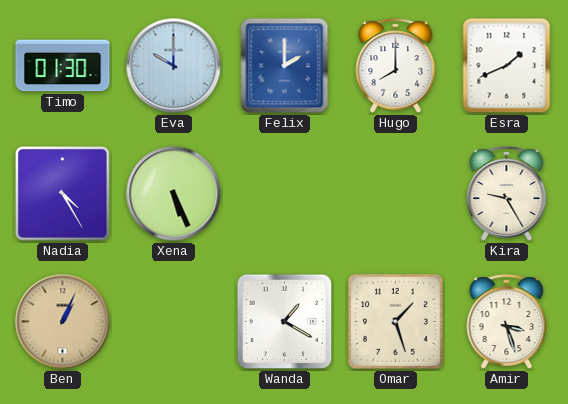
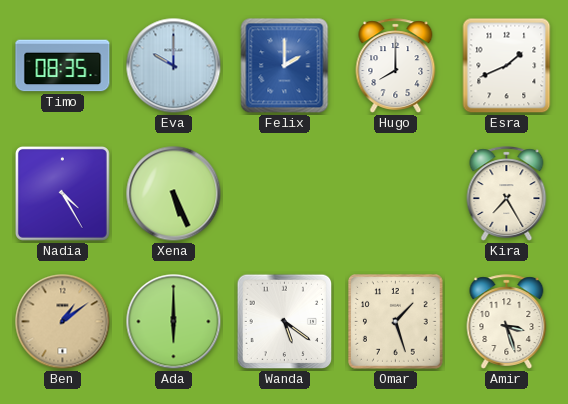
Timo: 01:30 -> 08:35 (63, 66)
Kira: 9:25 -> 7:25 (507, 194)
Ben: 1:04 -> 1:09 (63, 322)
Ada: none -> 6:00 (174, 322)
Wanda: 1:20 -> 5:21 (285, 322)
